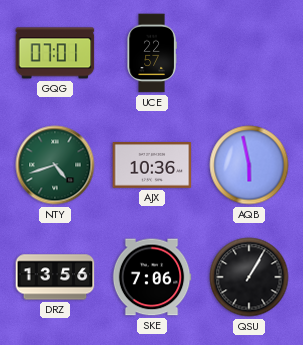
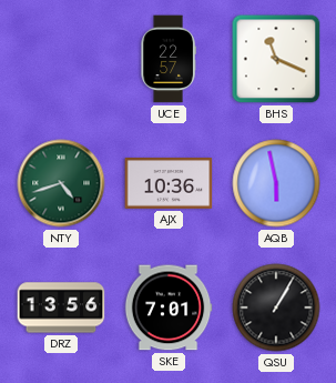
GQG: 07:01 -> none (55, 53)
BHS: none -> 11:19 (276, 59)
SKE: 7:06 -> 7:01 (169, 308)
